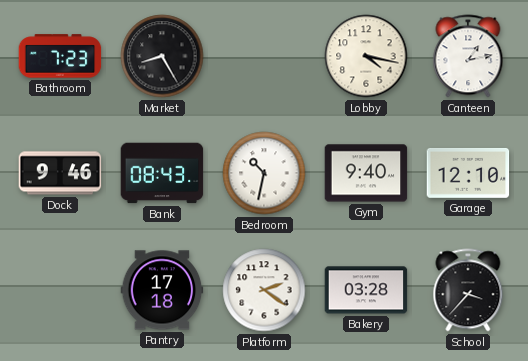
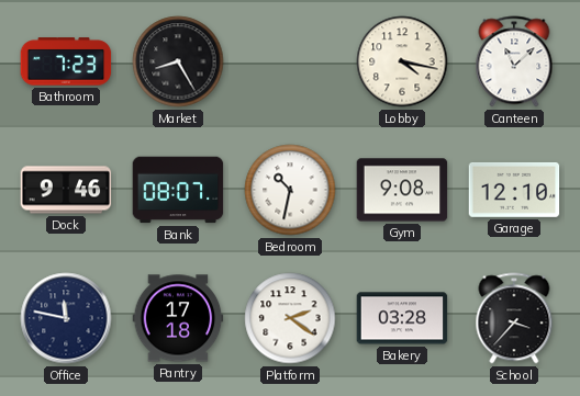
Canteen: 1:13 -> 11:08 (514, 61)
Bank: 08:43 -> 08:07 (178, 190)
Gym: 9:40 -> 9:08 (402, 190)
Office: none -> 11:47 (66, 318)
